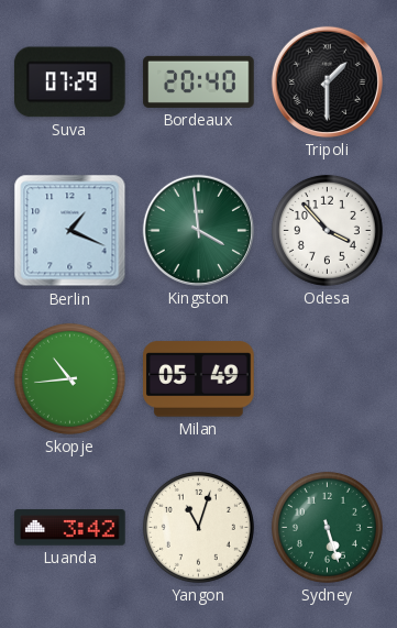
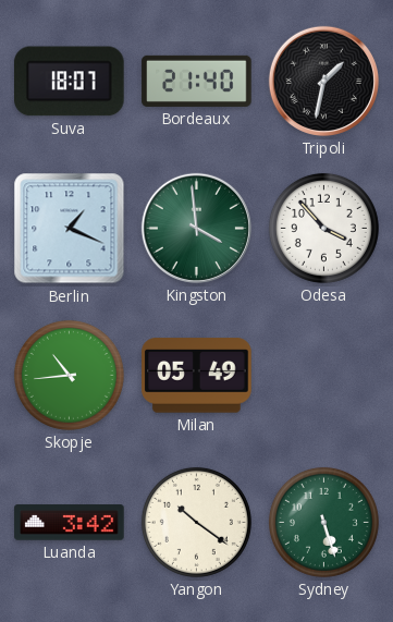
Suva: 07:29 -> 18:07 (70, 82)
Bordeaux: 20:40 -> 21:40 (197, 81)
Tripoli: 1:30 -> 1:32 (323, 81)
Yangon: 11:03 -> 10:21 (196, 522)
